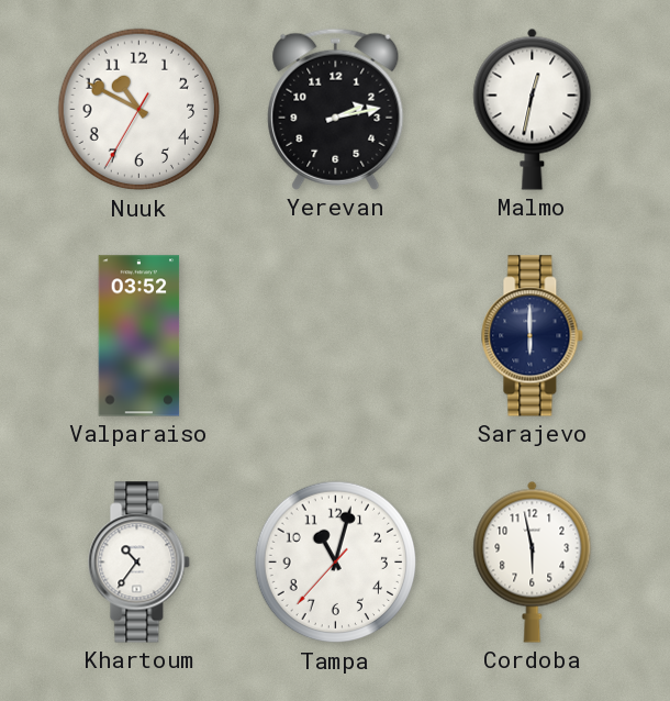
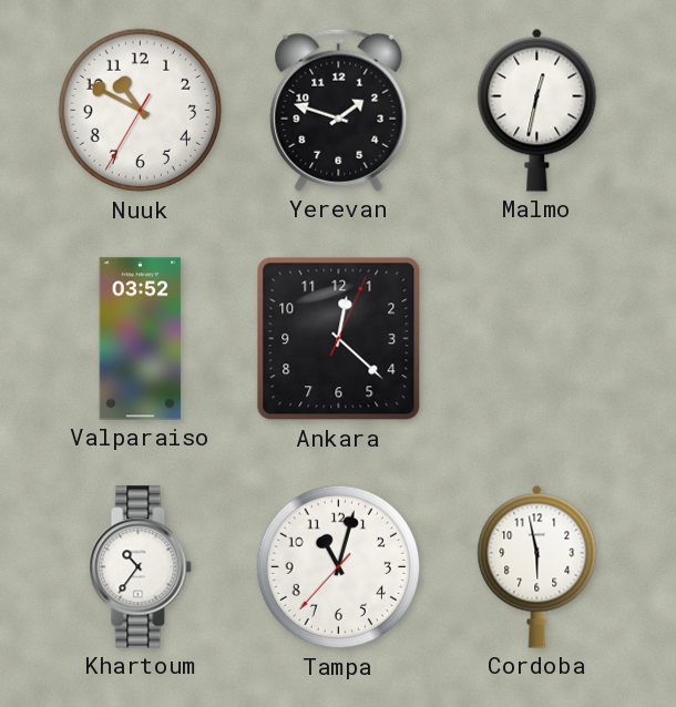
Yerevan: 2:13 -> 1:48 (339, 110)
Ankara: none -> 12:22 (339, 339)
Sarajevo: 6:00 -> none (533, 336)
